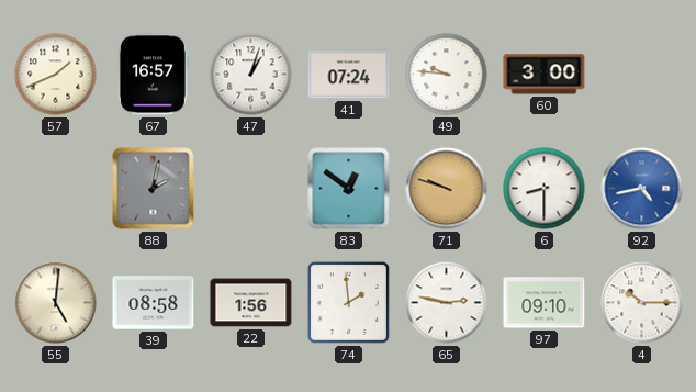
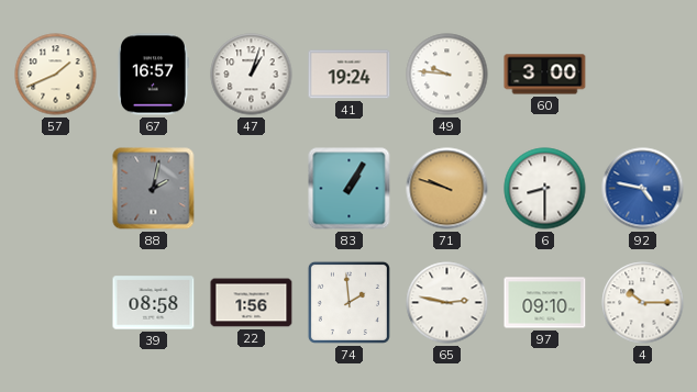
41: 07:24 -> 19:24 (350, 75)
83: 12:51 -> 1:05 (350, 189)
92: 4:43 -> 4:47 (643, 189)
55: 5:01 -> none (56, 303)
